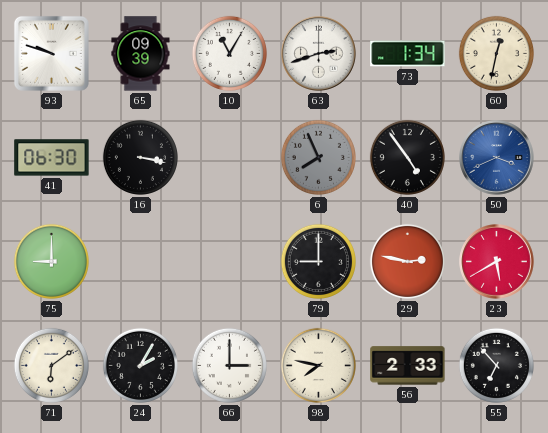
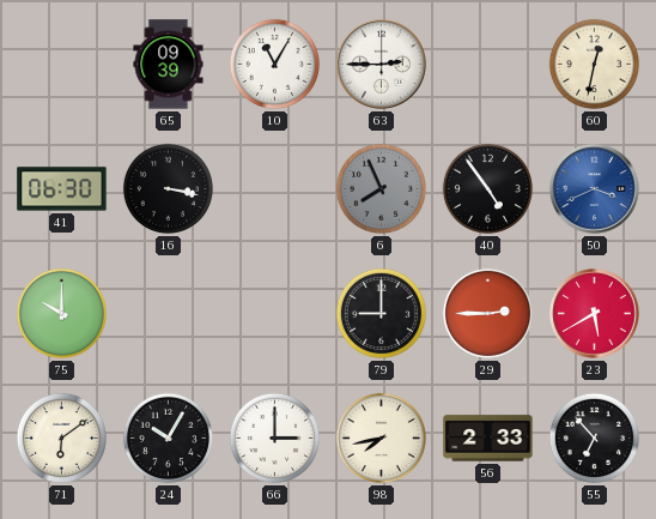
93: 9:48 -> none (51, 53)
63: 2:42 -> 2:45 (382, 65)
73: 1:34 -> none (408, 54)
75: 9:00 -> 10:00 (61, 313)
29: 2:47 -> 2:45 (487, 313)
24: 2:05 -> 10:05 (168, 437)
98: 7:47 -> 7:43 (381, 437)
